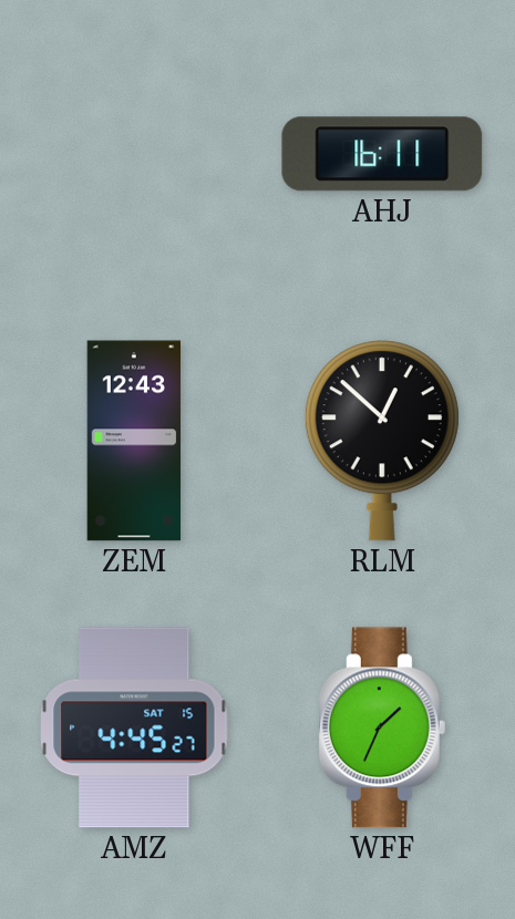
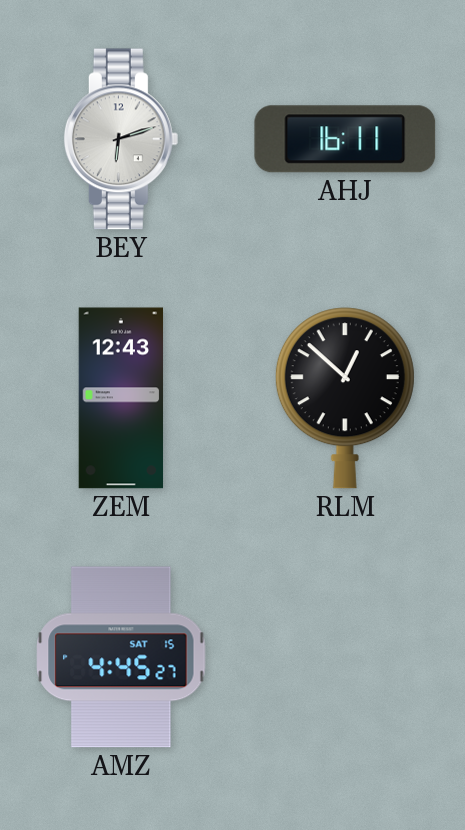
BEY: none -> 6:12 (121, 139)
WFF: 1:34 -> none (382, 727)
